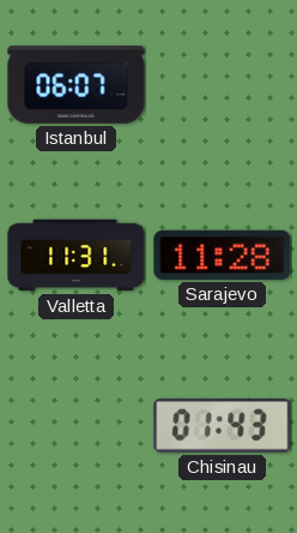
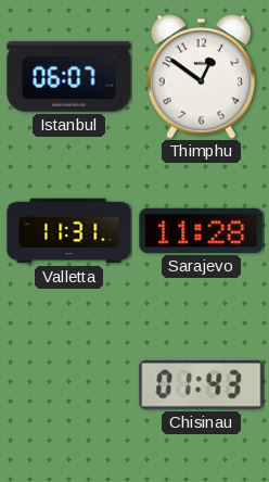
Thimphu: none -> 12:51 (201, 77)
